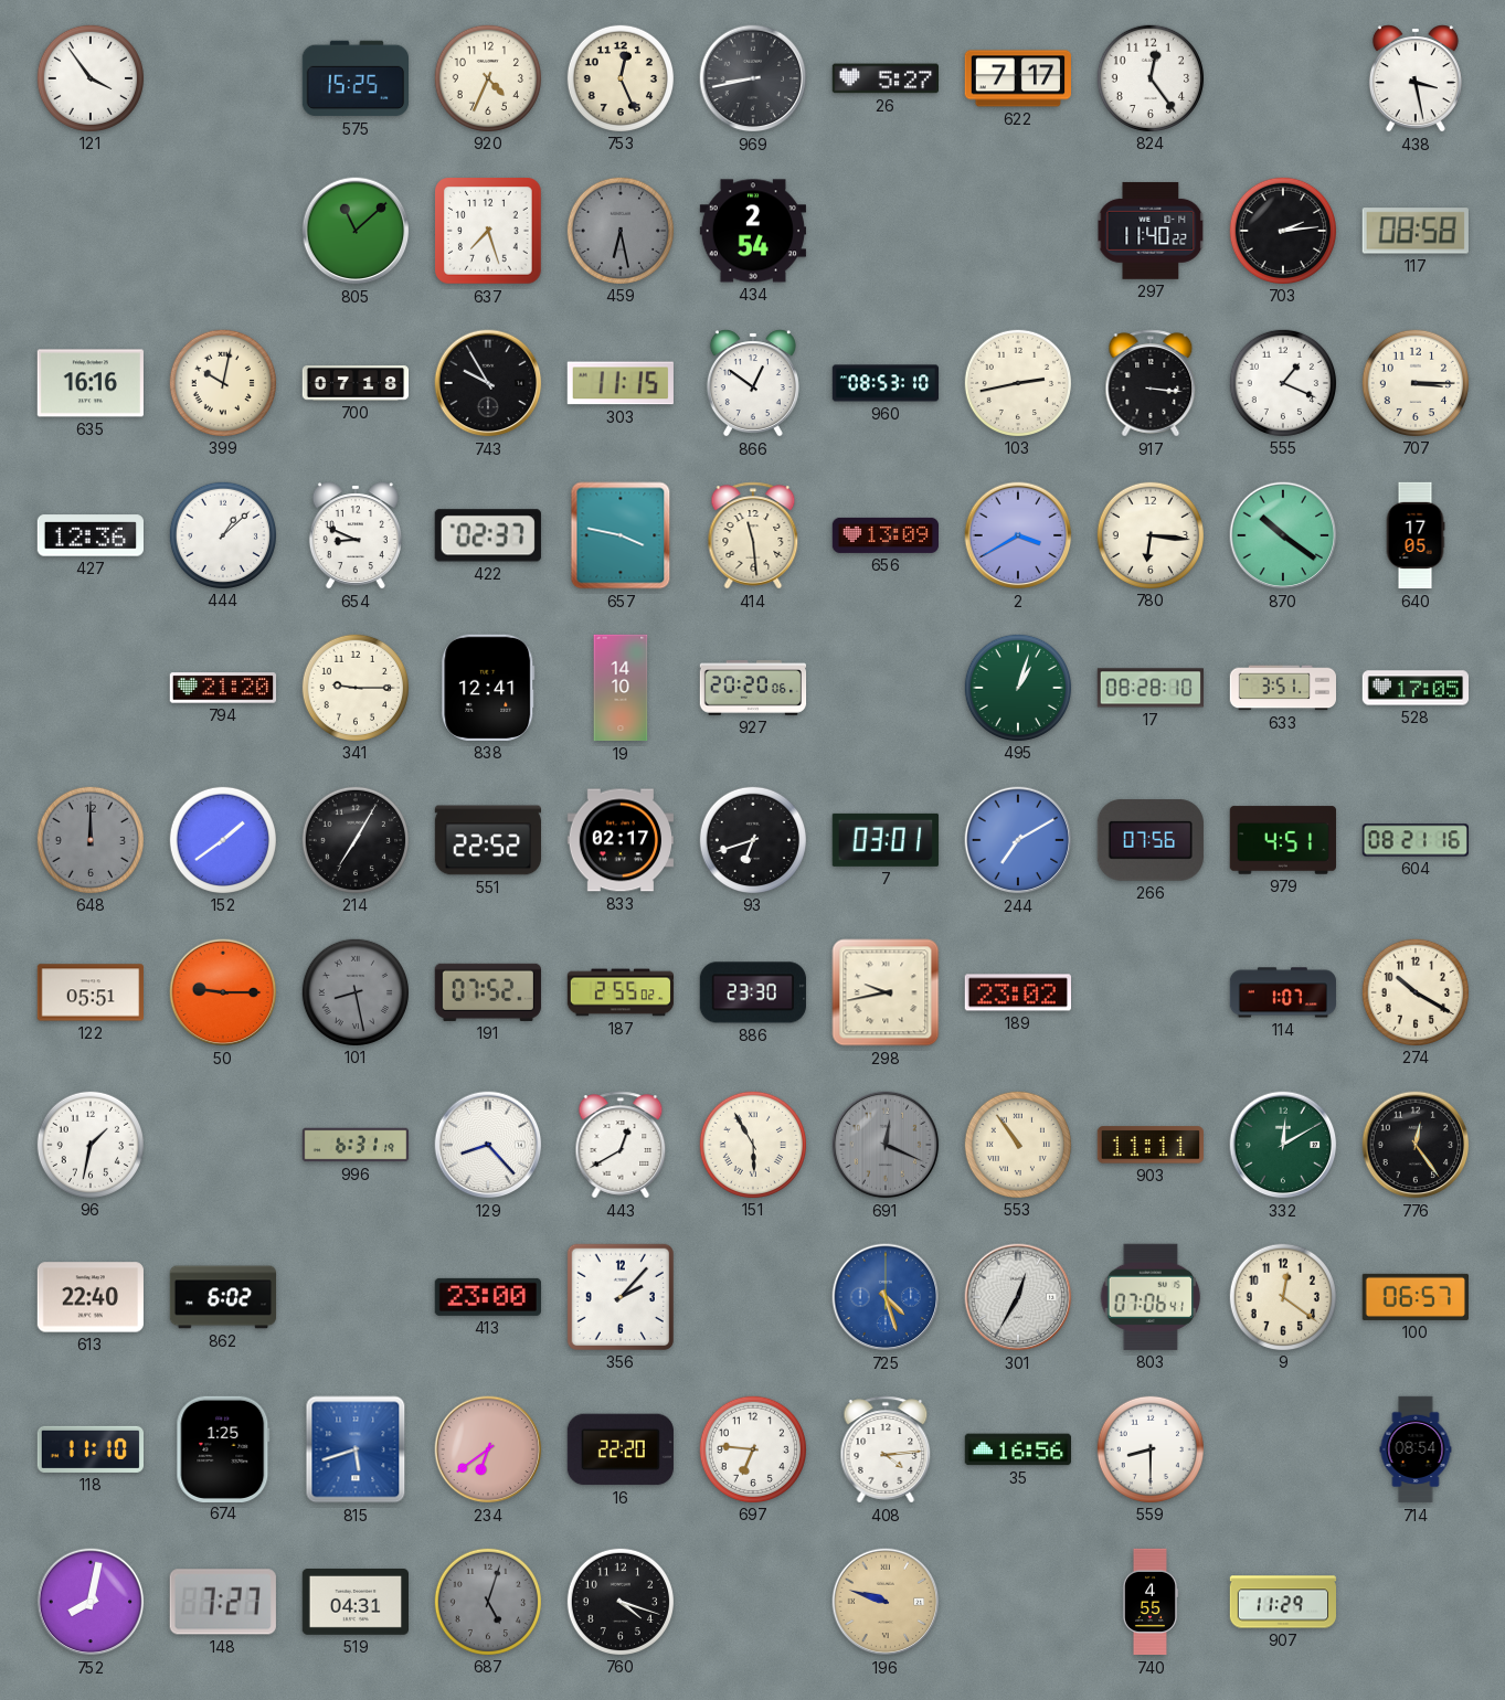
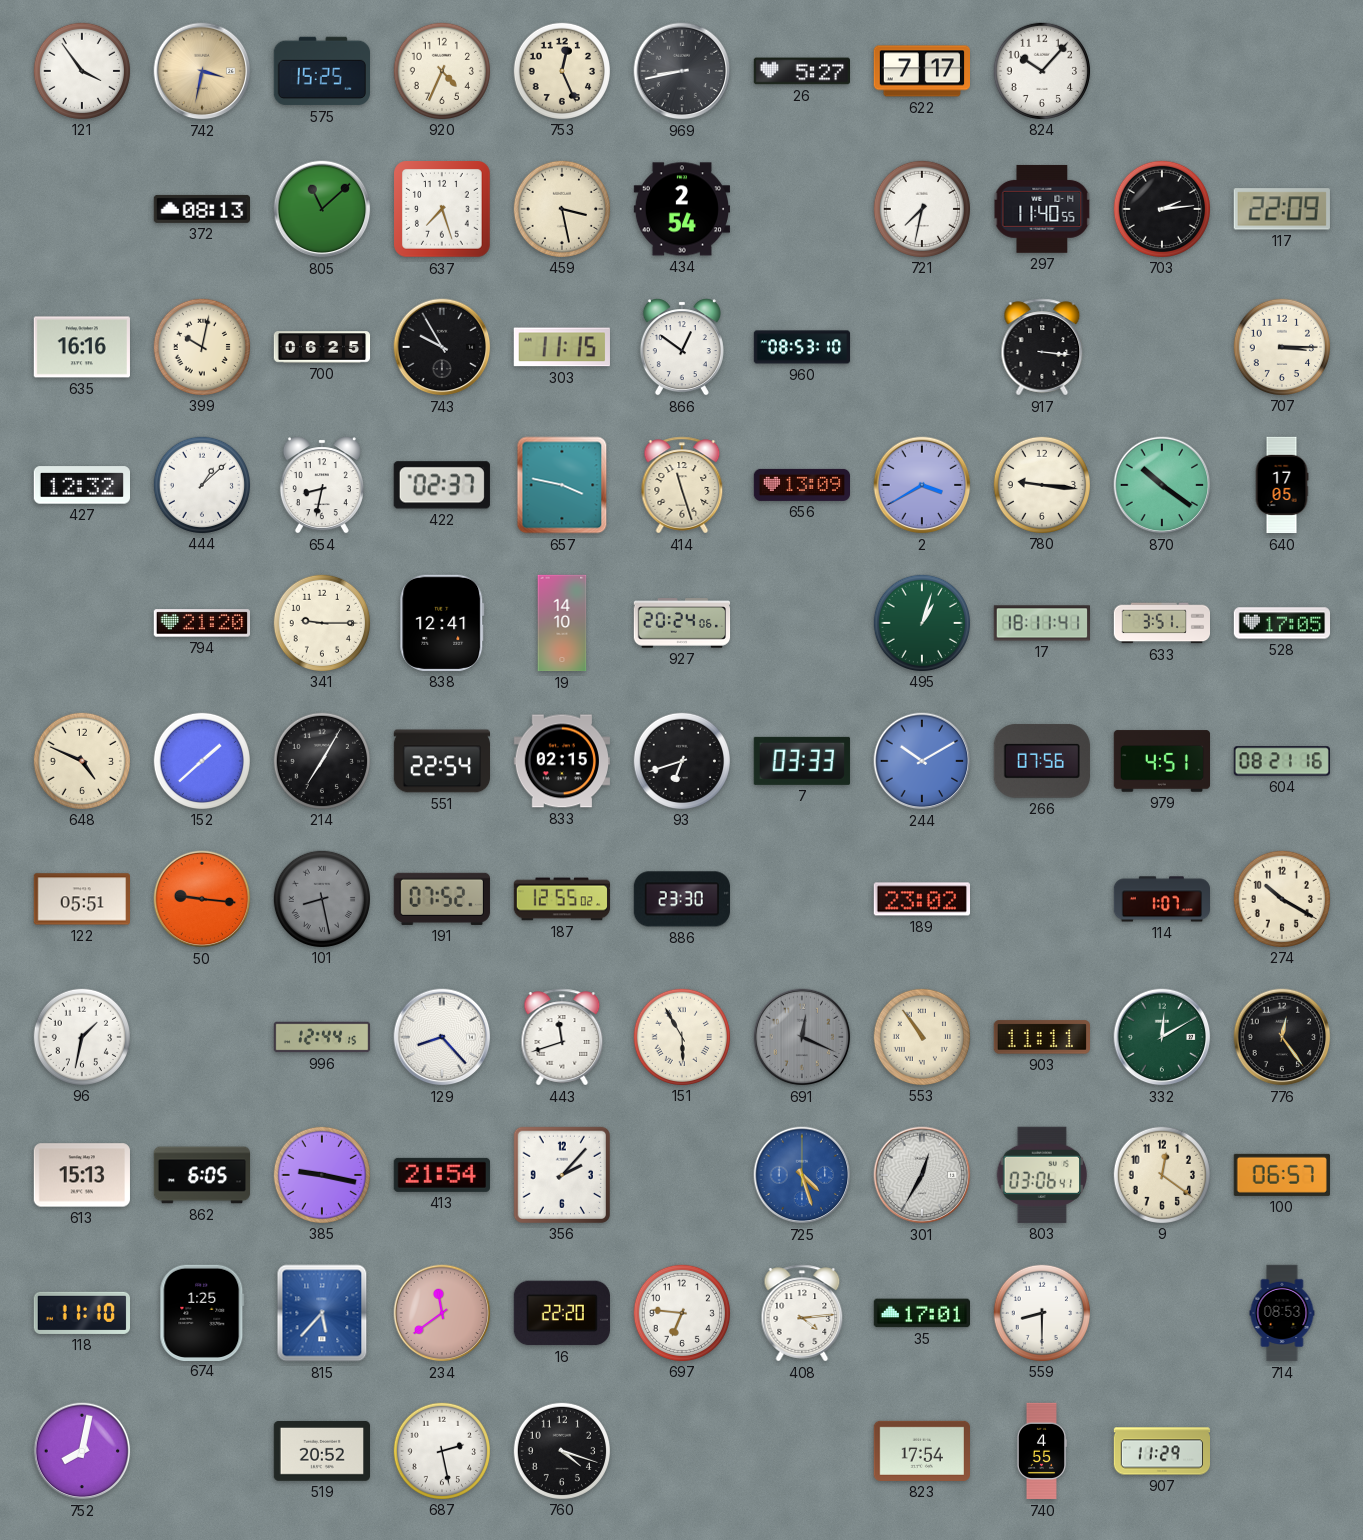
742: none -> 3:32 (202, 71)
824: 12:24 -> 10:07 (1041, 70)
438: 3:28 -> none (1416, 78)
372: none -> 08:13 (201, 209)
459: 6:28 -> 3:28 (561, 208)
459 dial: grey -> cream (561, 208)
721: none -> 7:32 (921, 208)
297: 11:40:22 -> 11:40:55 (1042, 209)
117: 08:58 -> 22:09 (1282, 209)
700: 07:18 -> 06:25 (322, 347)
103: 2:43 -> none (1017, 382)
555: 1:19 -> none (1282, 382)
427: 12:36 -> 12:32 (81, 485)
654: 8:49 -> 8:32 (322, 485)
414: 11:29 -> 11:27 (682, 485)
780: 6:16 -> 9:16 (1041, 484)
927: 20:20 -> 20:24 (682, 623)
17: 08:28 -> 18:11 (1041, 623)
648: 12:00 -> 4:49 (81, 760)
648 dial: grey -> cream (81, 760)
152: 1:39 -> 1:38 (201, 760)
551: 22:52 -> 22:54 (441, 761)
833: 02:17 -> 02:15 (561, 761)
7: 03:01 -> 03:33 (802, 761)
244: 7:10 -> 10:10 (922, 761)
50: 9:15 -> 9:16 (202, 899)
187: 2:55 -> 12:55 (562, 899)
298: 9:43 -> none (886, 992)
996: 6:31 -> 12:44 (322, 1037)
443: 12:40 -> 11:42 (562, 1037)
613: 22:40 -> 15:13 (82, 1175)
862: 6:02 -> 6:05 (202, 1175)
385: none -> 9:17 (321, 1174)
413: 23:00 -> 21:54 (442, 1175)
803: 07:06 -> 03:06 (1042, 1175)
815: 5:42 -> 5:37 (322, 1313)
234: 6:39 -> 11:39 (442, 1313)
35: 16:56 -> 17:01 (921, 1313)
714: 08:54 -> 08:53 (1282, 1313)
148: 7:27 -> none (223, 1602)
519: 04:31 -> 20:52 (321, 1451)
687: 5:03 -> 2:28 (441, 1450)
687 dial: grey -> white (441, 1450)
196: 9:48 -> none (886, 1602)
823: none -> 17:54 (921, 1451)
